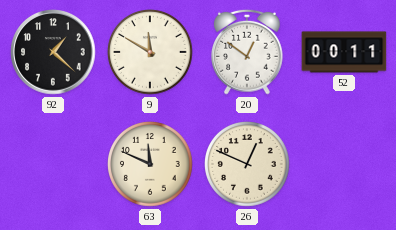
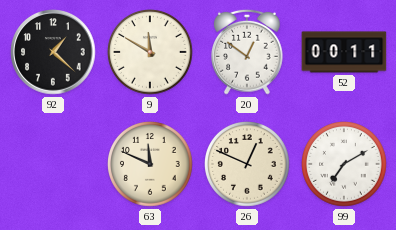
99: none -> 7:10 (345, 165)
